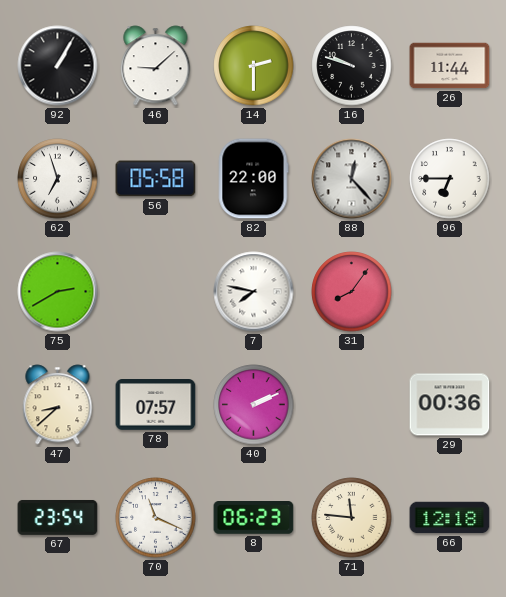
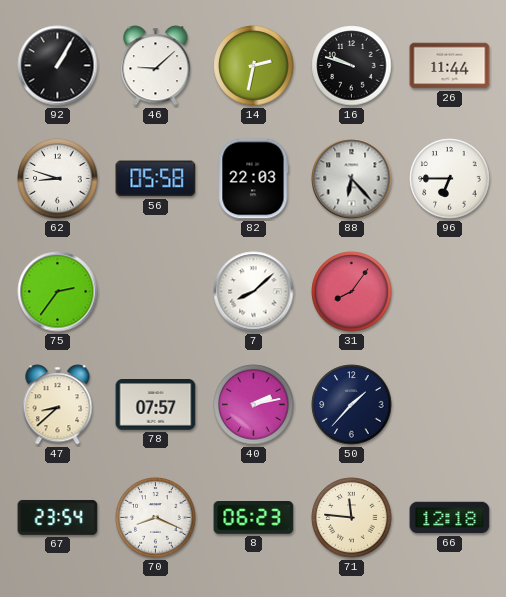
14: 2:30 -> 2:32 (254, 66)
62: 6:57 -> 8:48 (58, 179)
82: 22:00 -> 22:03 (253, 179)
88: 12:23 -> 6:23 (352, 179)
75: 2:40 -> 2:36 (58, 292)
7: 7:47 -> 8:08 (254, 292)
40: 2:11 -> 2:13 (254, 405)
50: none -> 1:37 (352, 405)
29: 00:36 -> none (450, 405)
70: 11:19 -> 8:19 (156, 518)
